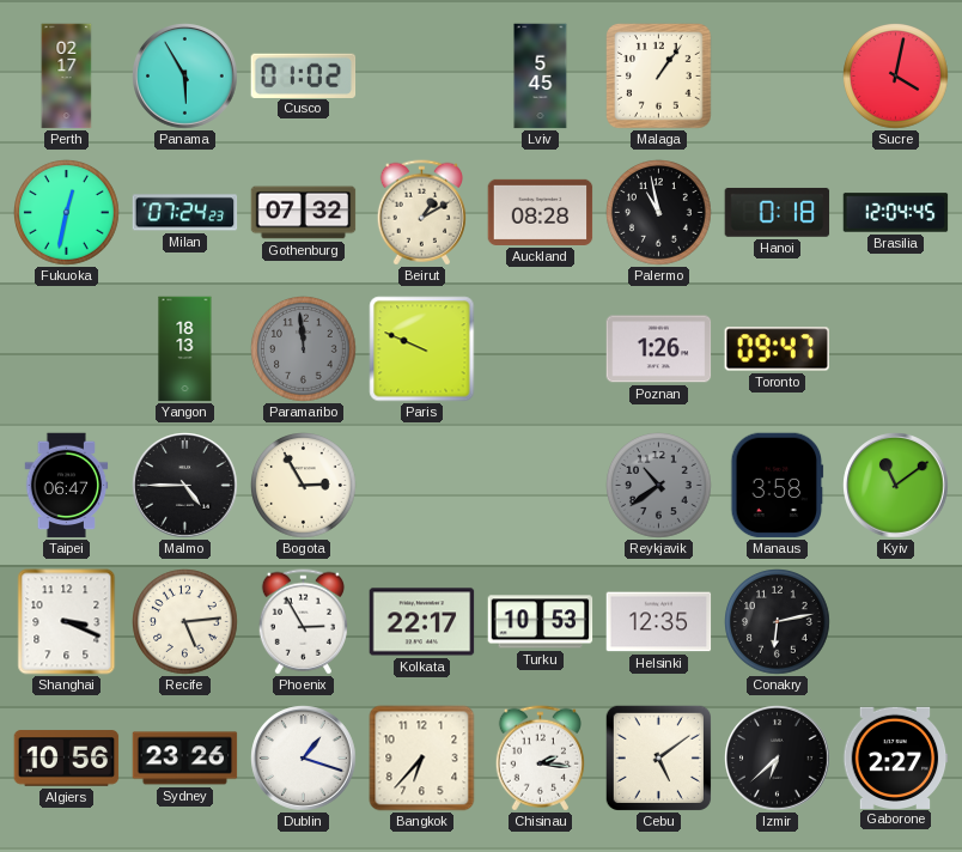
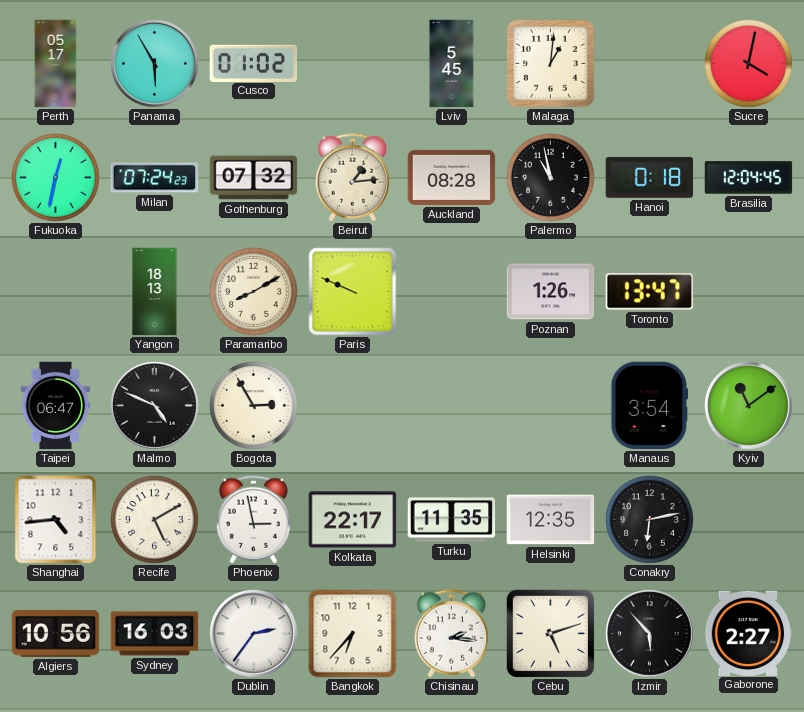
Perth: 02:17 -> 05:17 (56, 64)
Malaga: 1:06 -> 1:01 (551, 64)
Beirut: 1:10 -> 1:14 (352, 178)
Paramaribo: 11:59 -> 8:10 (254, 292)
Paramaribo dial: grey -> cream (254, 292)
Toronto: 09:47 -> 13:47 (649, 292)
Malmo: 4:45 -> 4:49 (155, 406)
Reykjavik: 10:39 -> none (659, 486)
Manaus: 3:58 -> 3:54 (650, 406)
Shanghai: 3:19 -> 4:44 (56, 520)
Recife: 5:14 -> 5:10 (155, 520)
Phoenix: 2:55 -> 2:58 (253, 520)
Turku: 10:53 -> 11:35 (452, 520)
Sydney: 23:26 -> 16:03 (155, 634)
Dublin: 1:18 -> 2:36 (254, 634)
Cebu: 5:09 -> 5:12 (550, 633)
Izmir: 6:38 -> 5:53 (650, 634)
